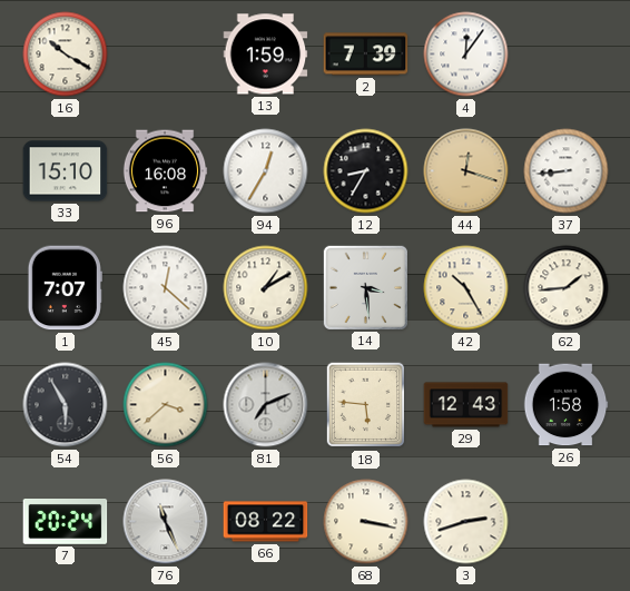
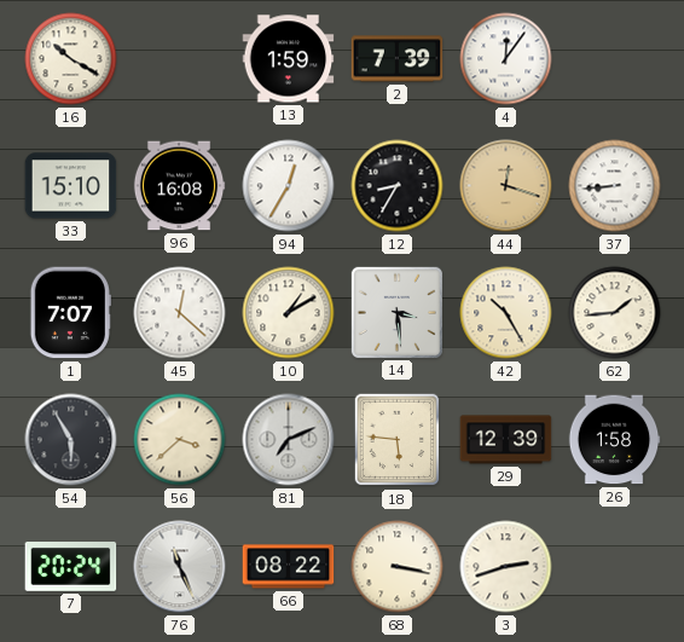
29: 12:43 -> 12:39 (506, 440)
